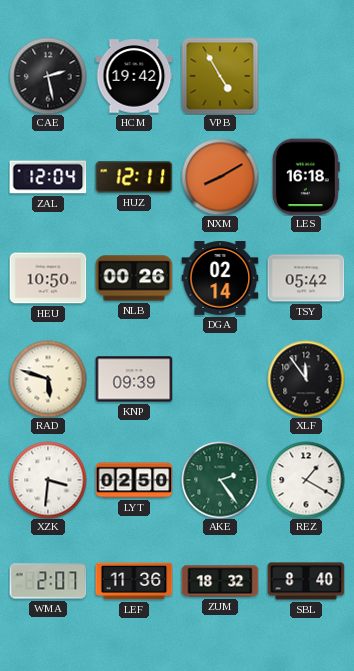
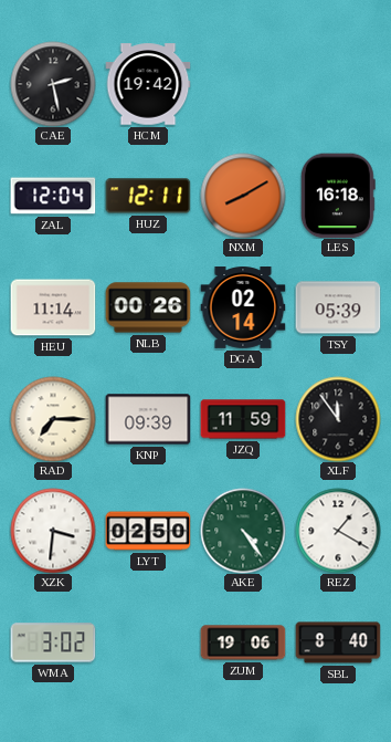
VPB: 4:55 -> none (220, 76)
HEU: 10:50 -> 11:14 (53, 307)
TSY: 05:42 -> 05:39 (338, 307)
RAD: 5:48 -> 7:15 (53, 419)
JZQ: none -> 11:59 (243, 419)
AKE: 2:24 -> 4:24 (243, 531)
WMA: 2:07 -> 3:02 (53, 642)
LEF: 11:36 -> none (134, 581)
ZUM: 18:32 -> 19:06 (243, 642)
